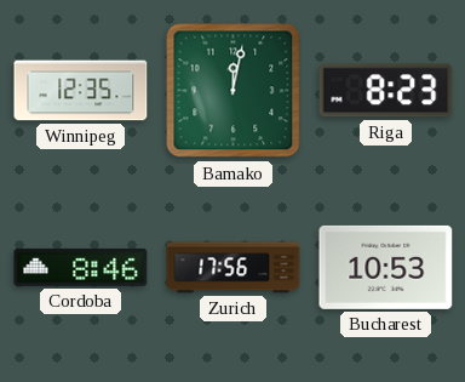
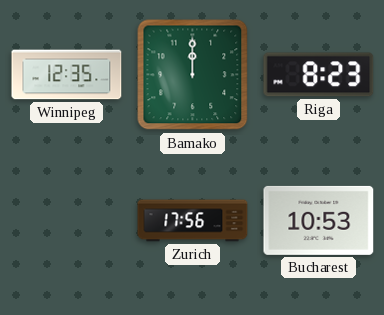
Bamako: 12:02 -> 12:00 (193, 75)
Cordoba: 8:46 -> none (81, 267)
